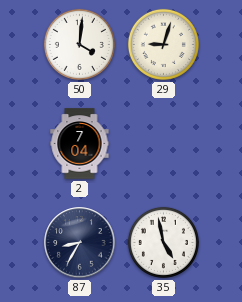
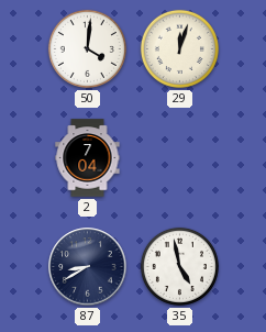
29: 9:03 -> 12:03 (179, 48)
87: 8:35 -> 8:40 (88, 267)
